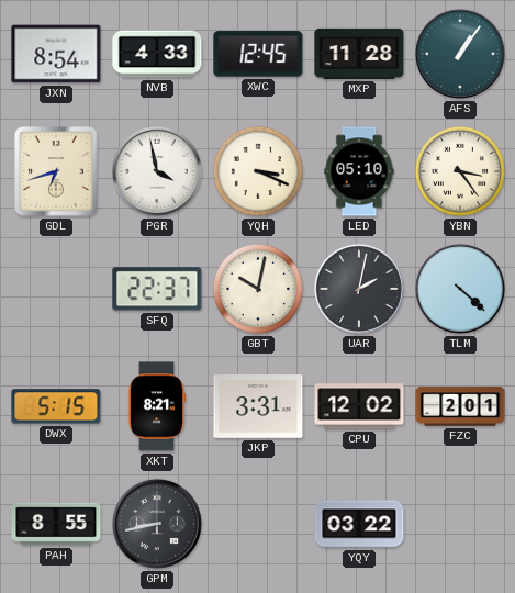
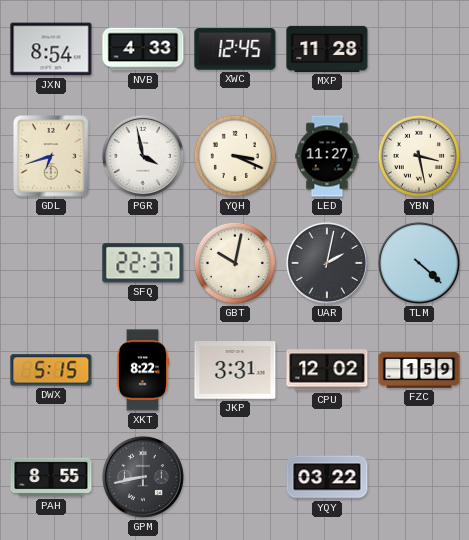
AFS: 1:06 -> none (460, 54)
LED: 05:10 -> 11:27 (327, 156)
YBN: 3:24 -> 3:28 (419, 156)
XKT: 8:21 -> 8:22 (143, 370)
FZC: 2:01 -> 1:59 (419, 370)
